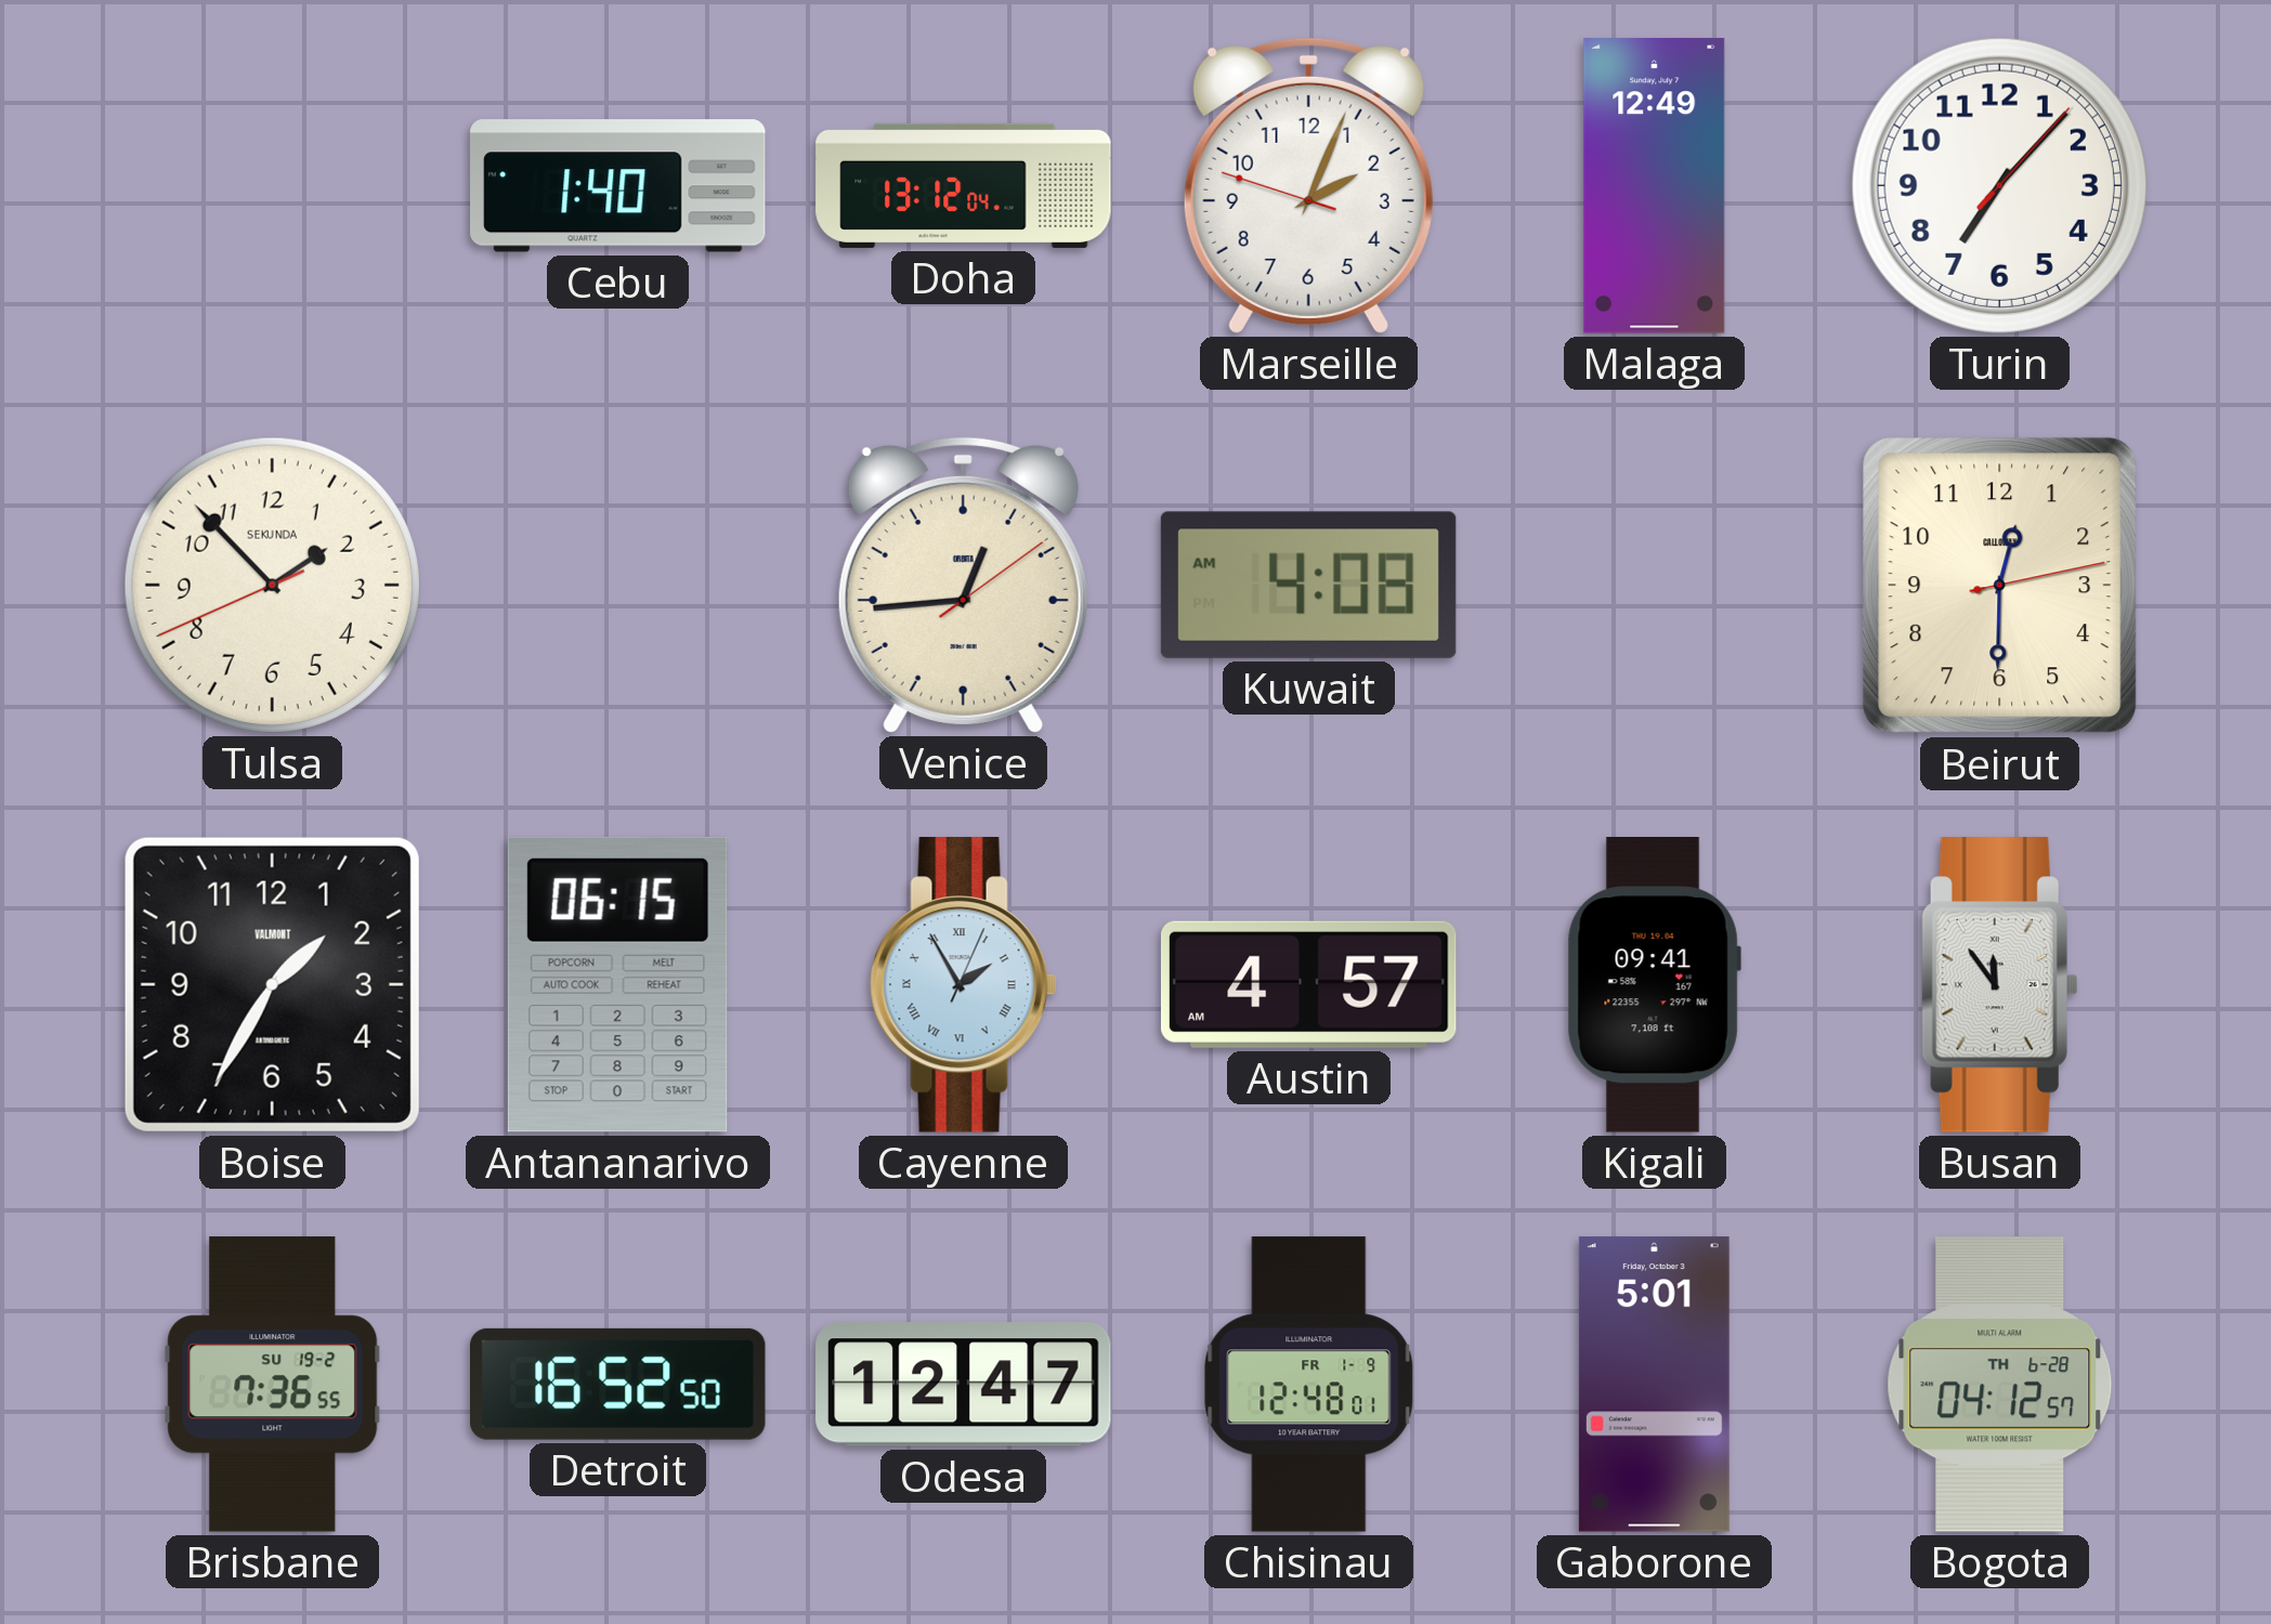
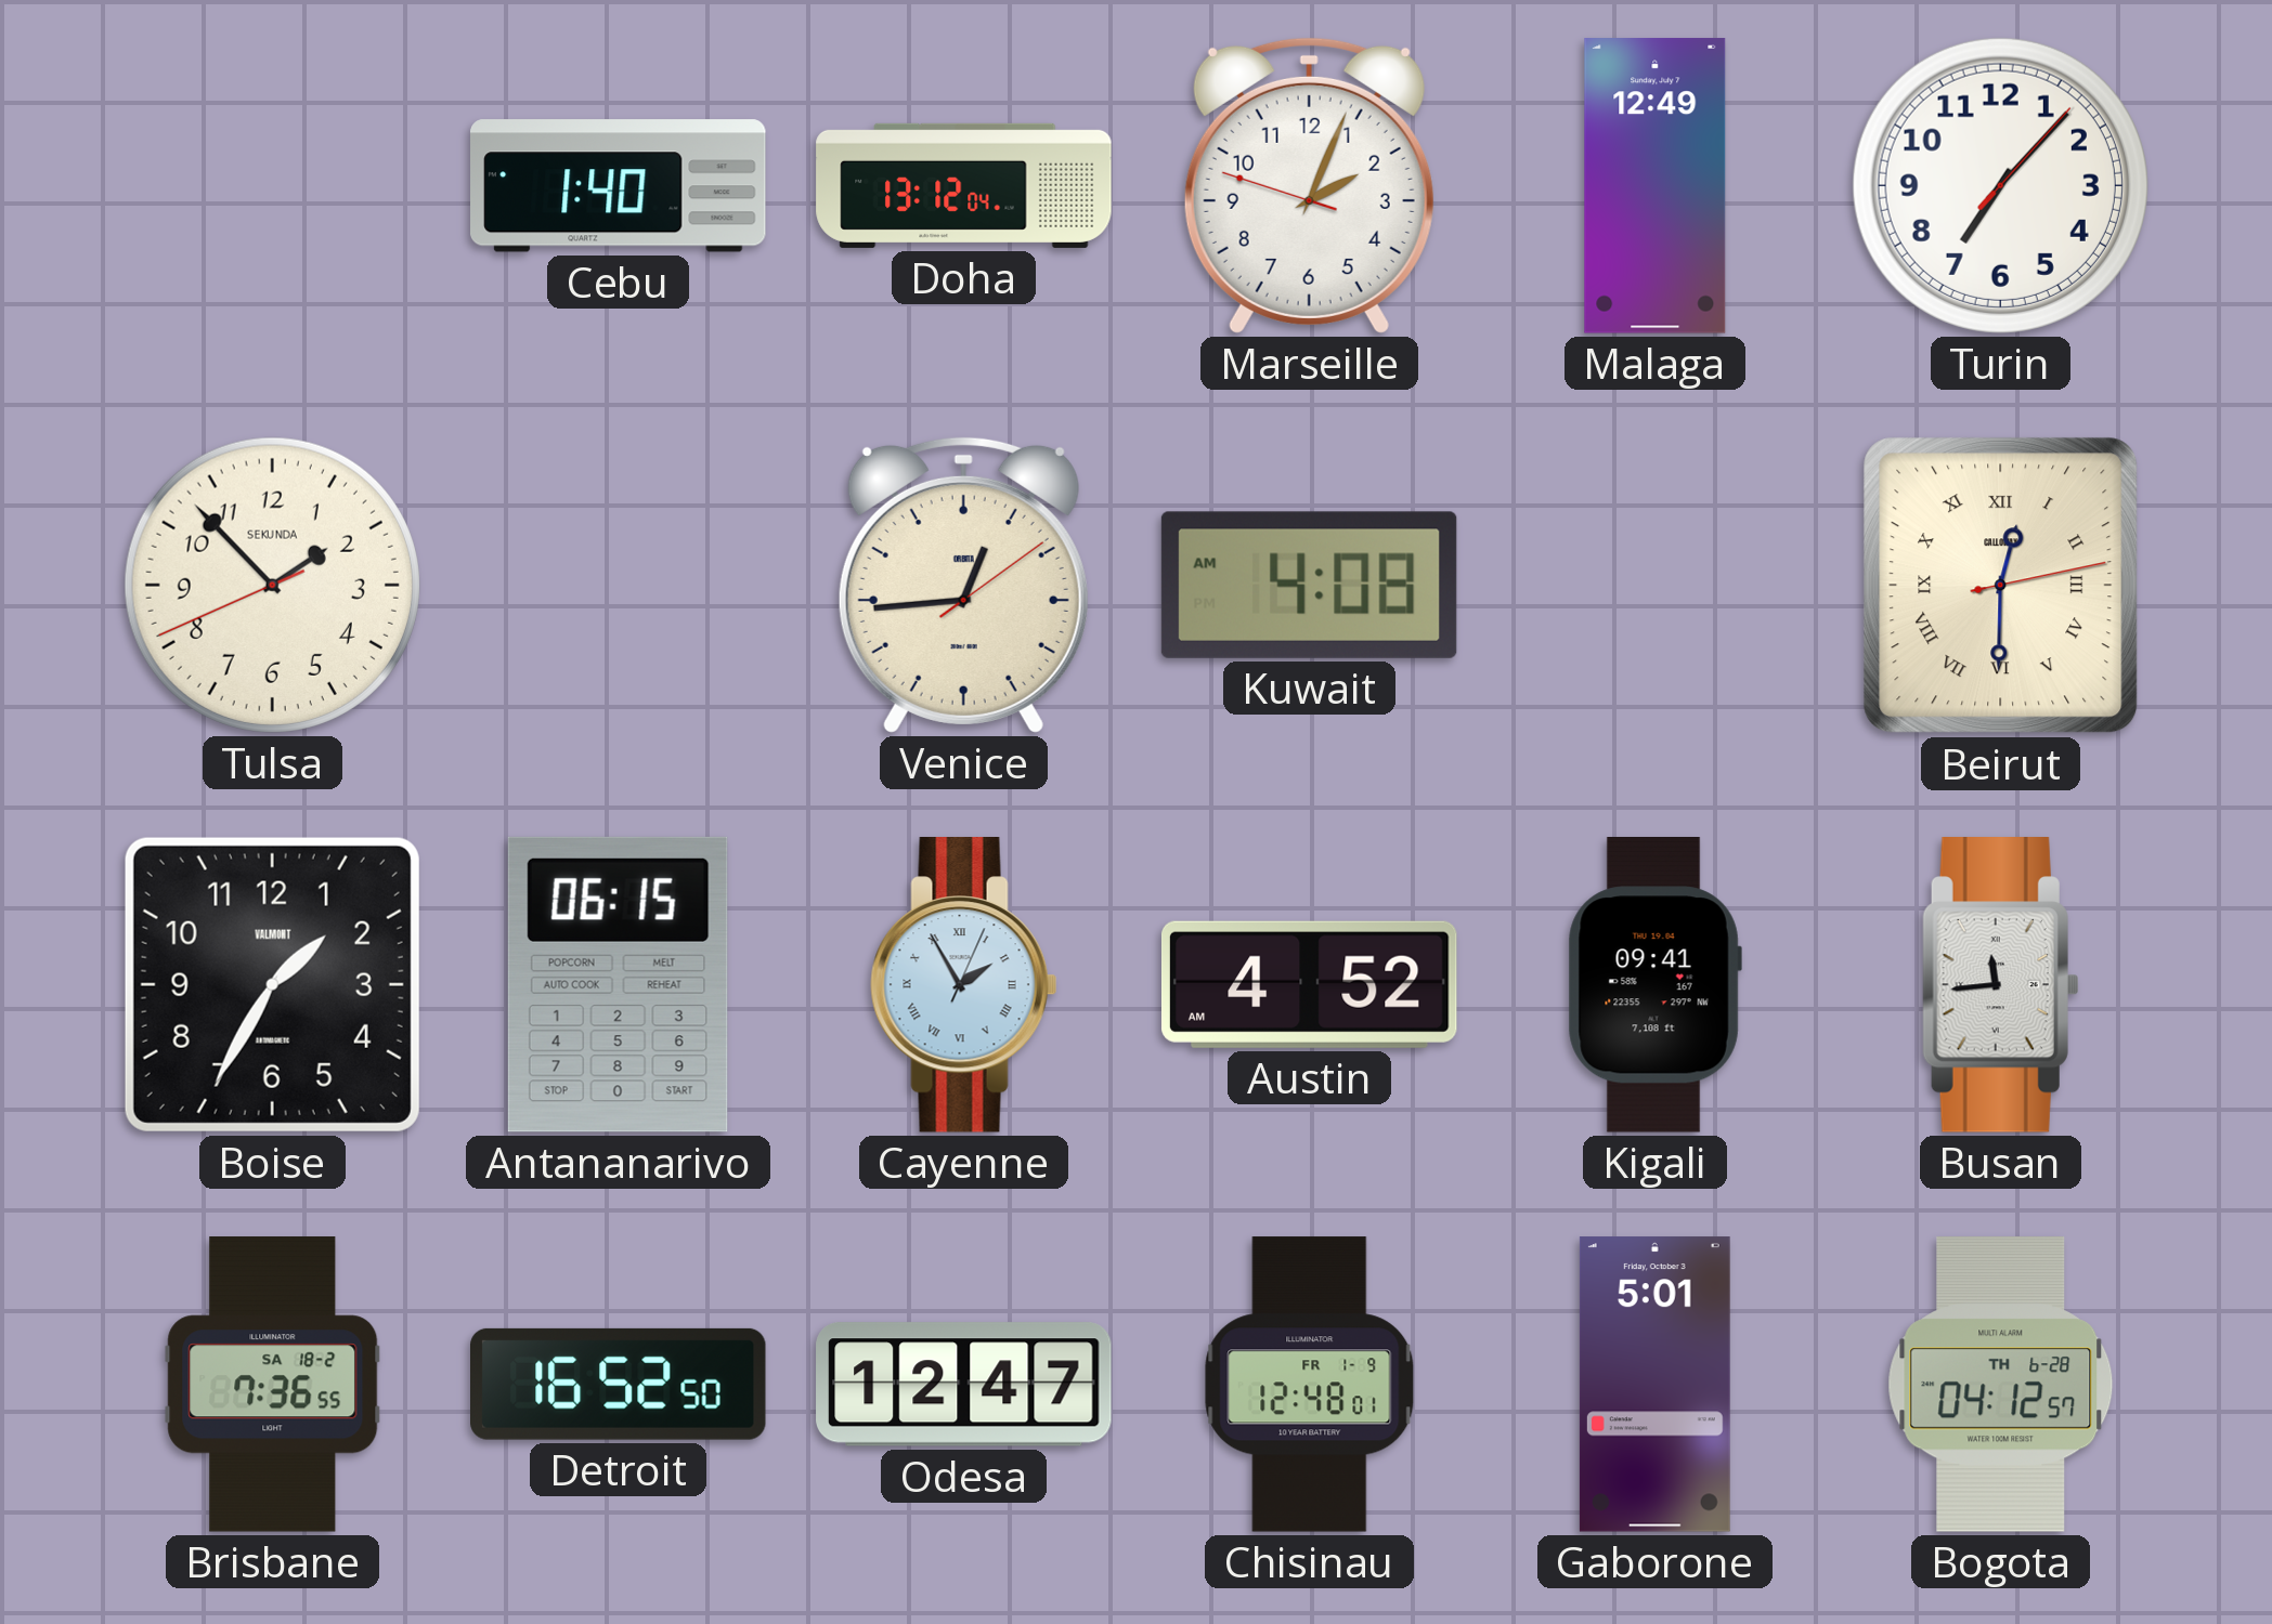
Beirut numerals: Arabic -> Roman (2001, 586)
Austin: 4:57 -> 4:52 (1309, 984)
Busan: 11:54 -> 11:44 (2000, 985)
Brisbane date: SU 19-2 -> SA 18-2 (273, 1385)
